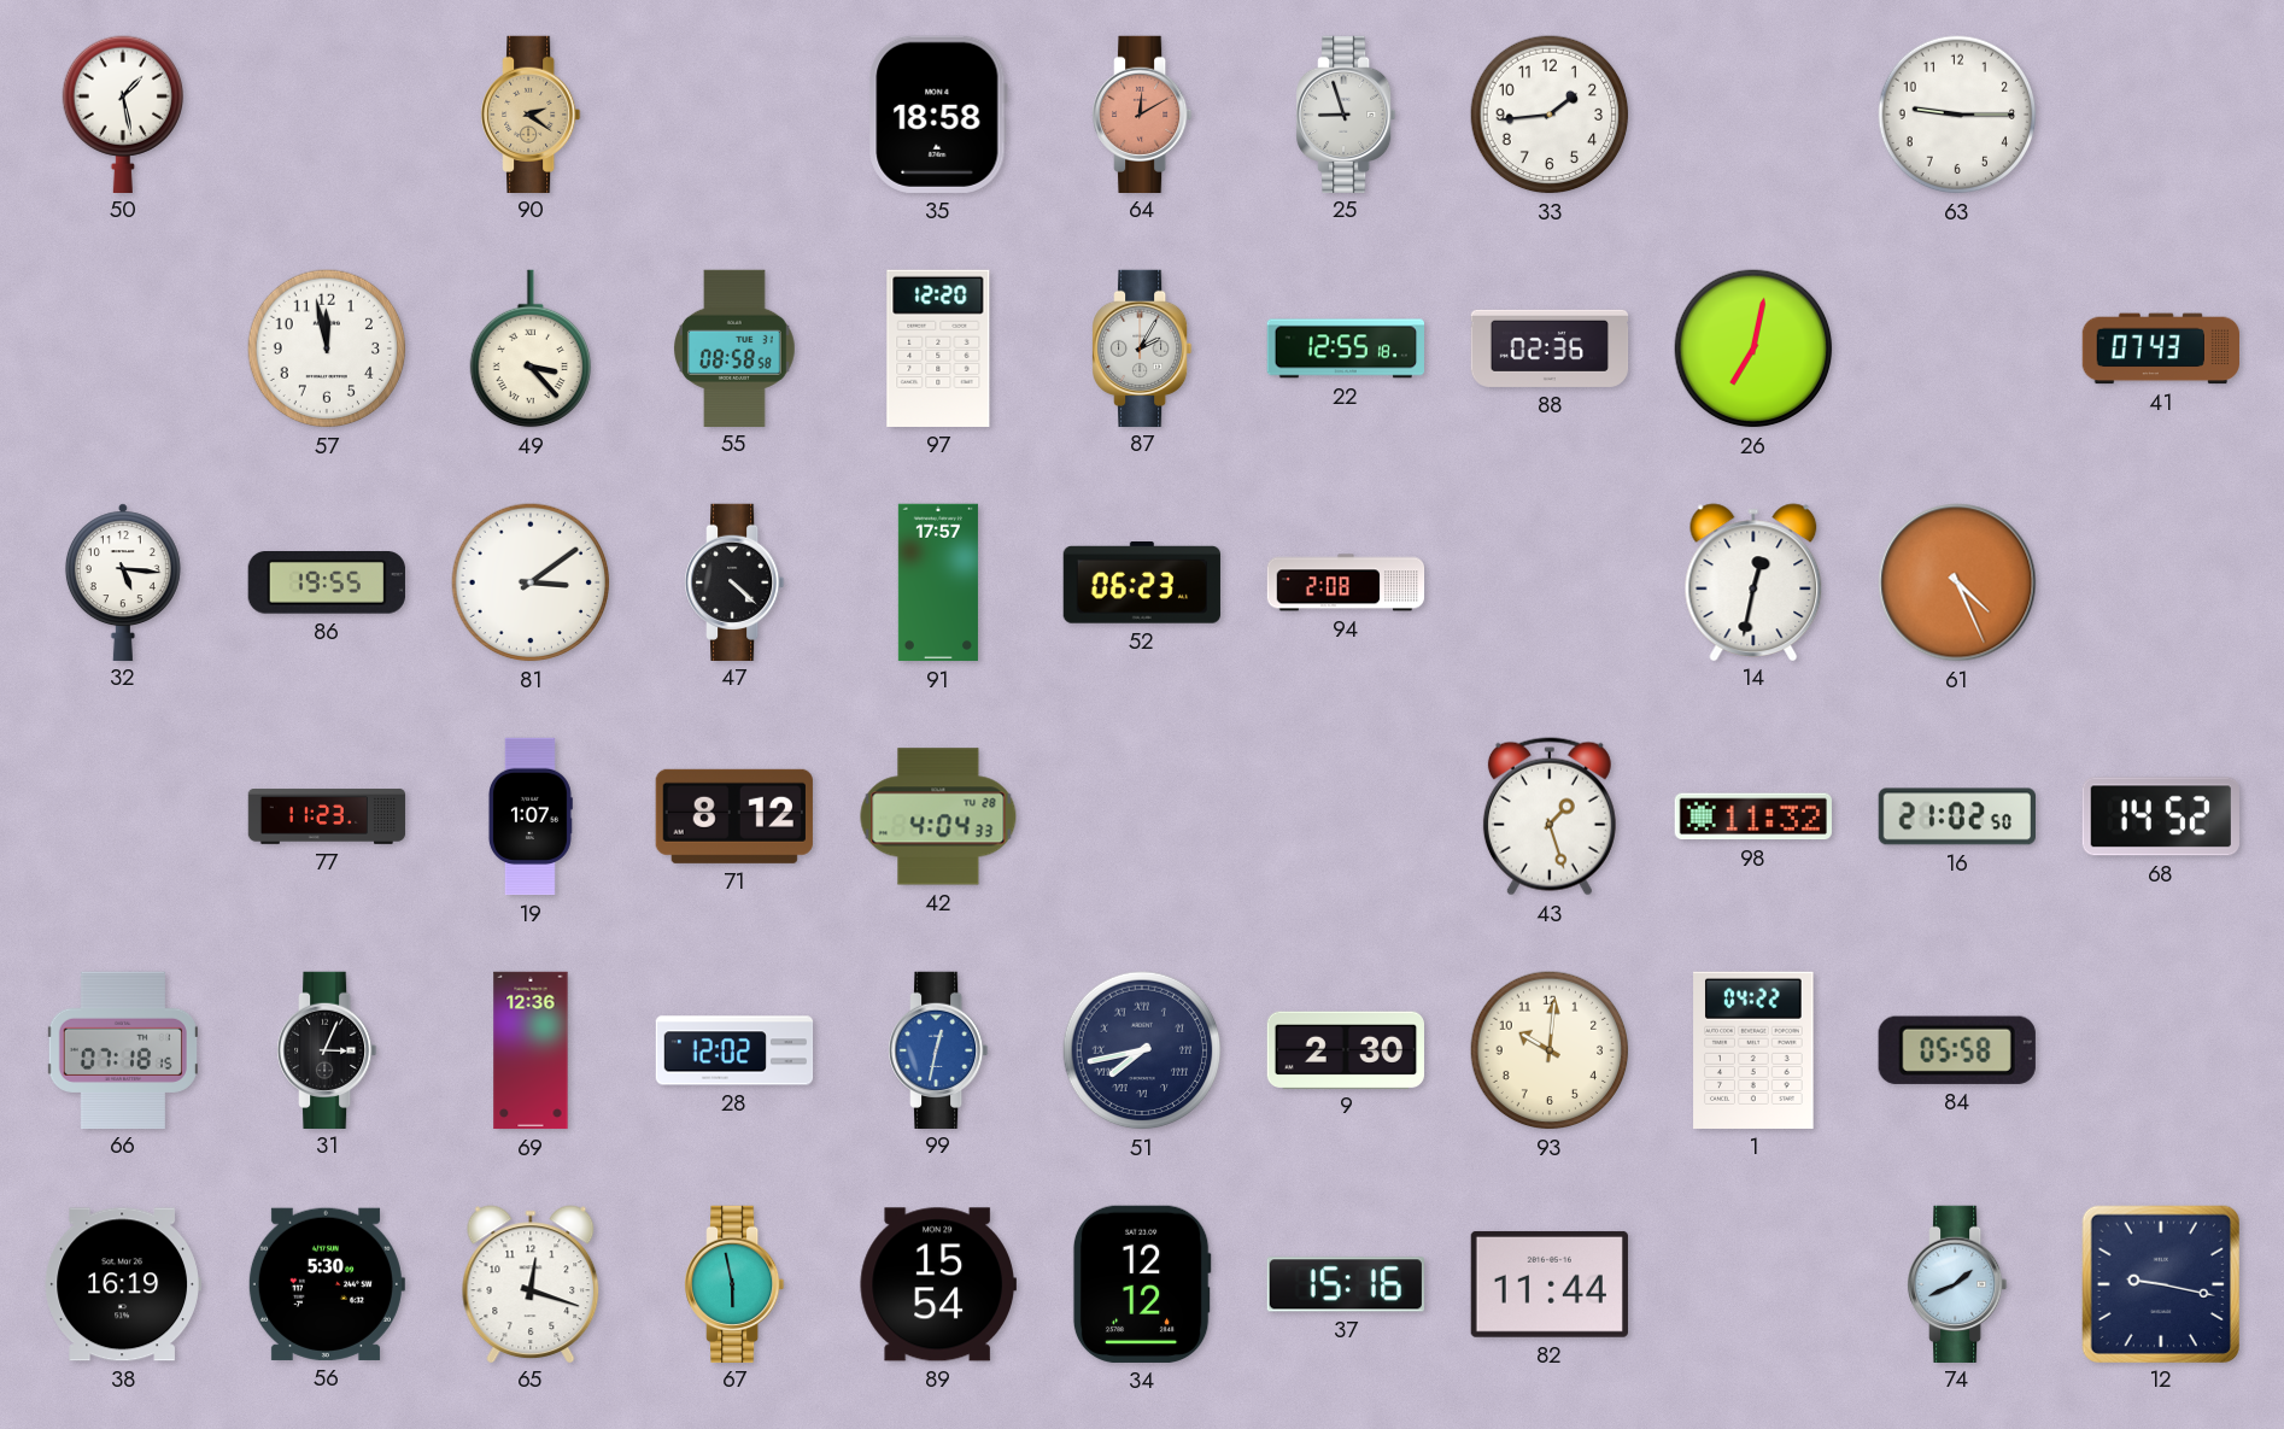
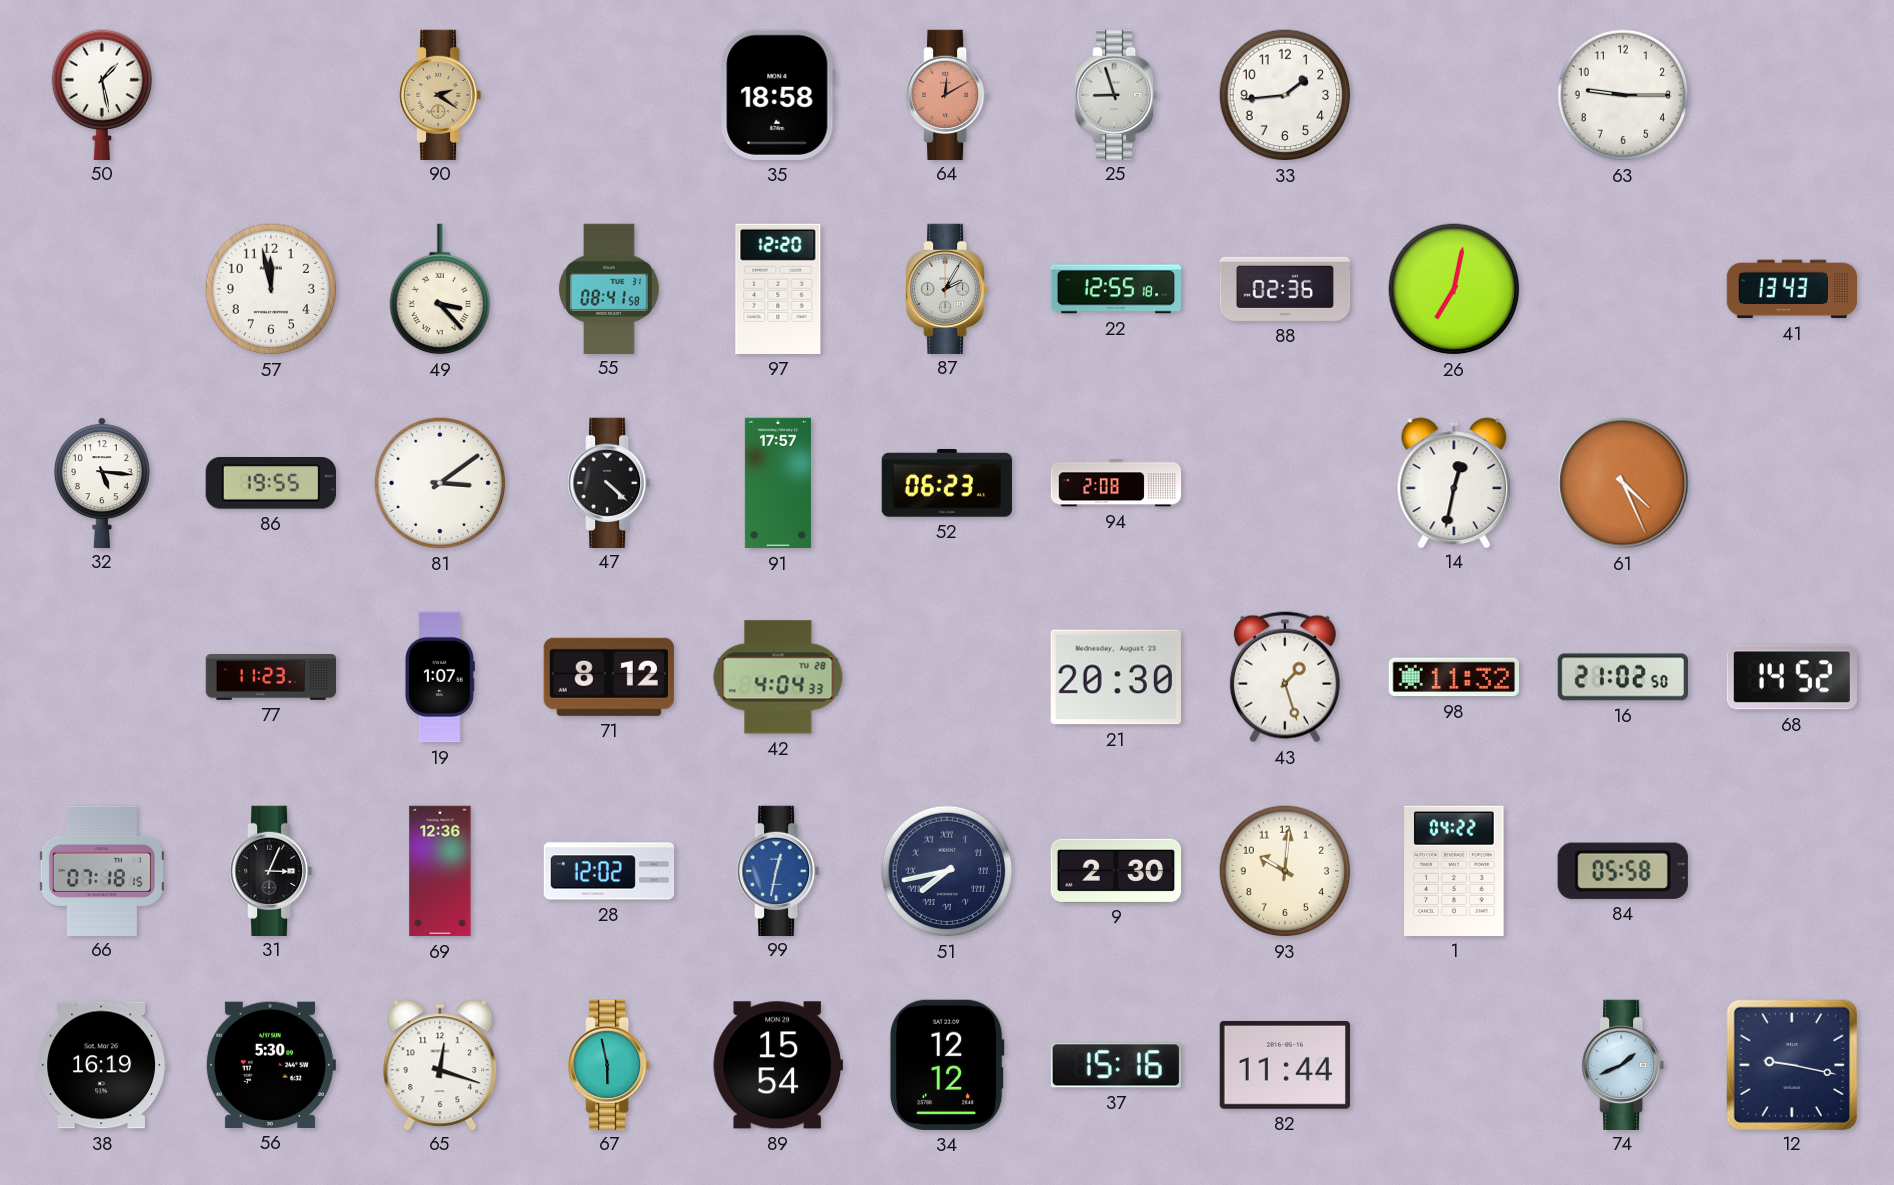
55: 08:58 -> 08:41 (610, 288)
41: 07:43 -> 13:43 (1791, 289)
21: none -> 20:30 (1116, 677)
